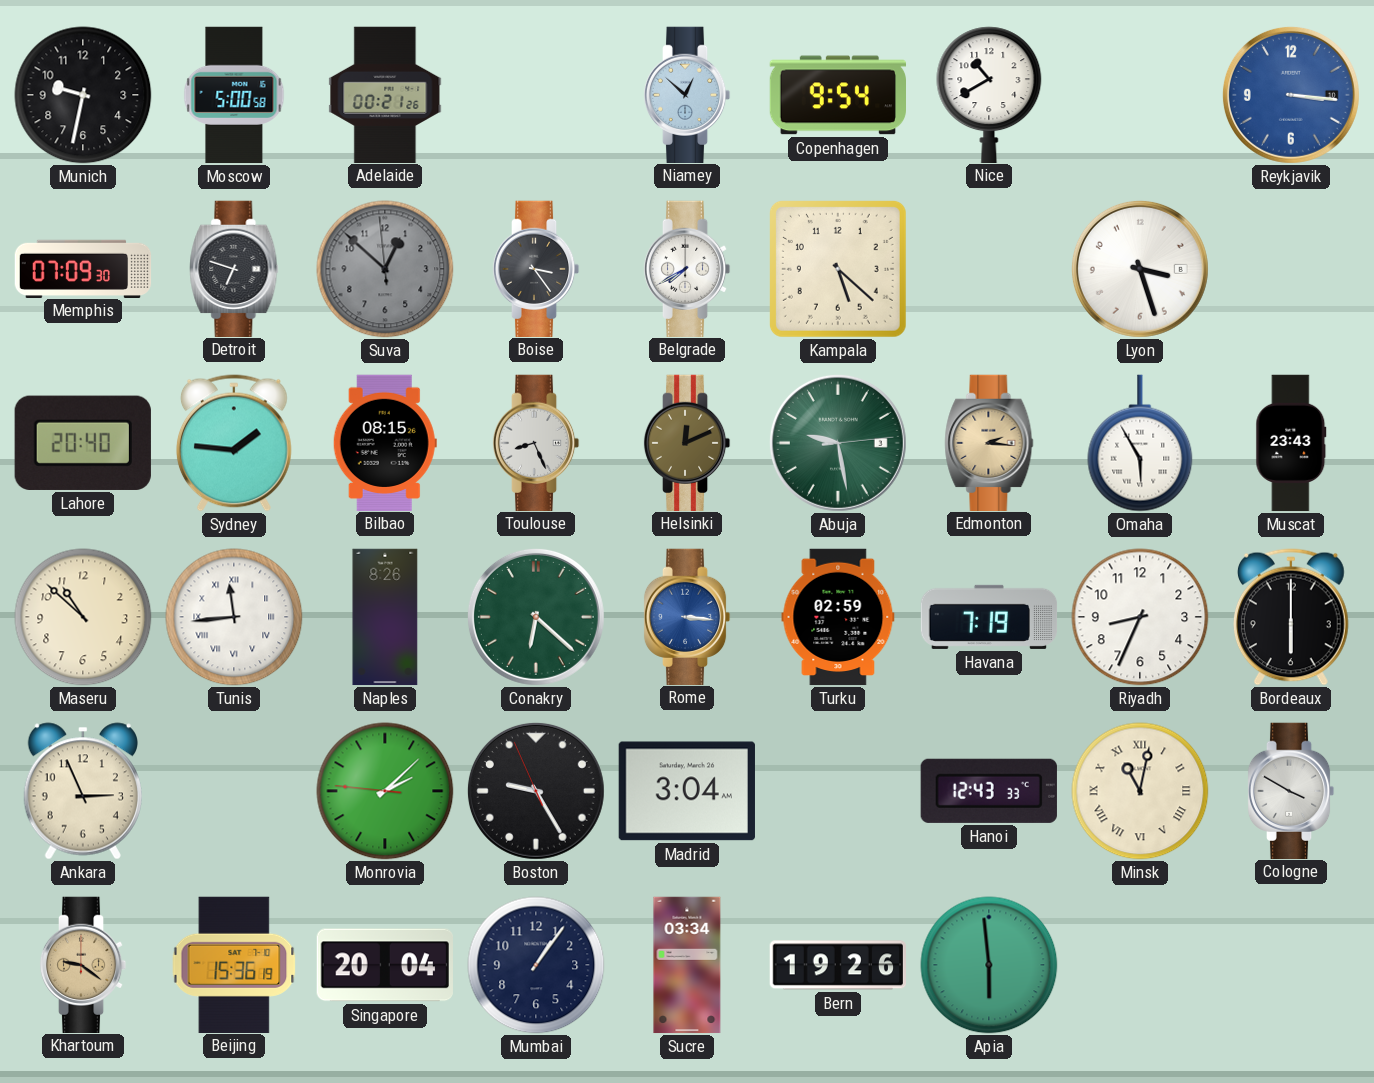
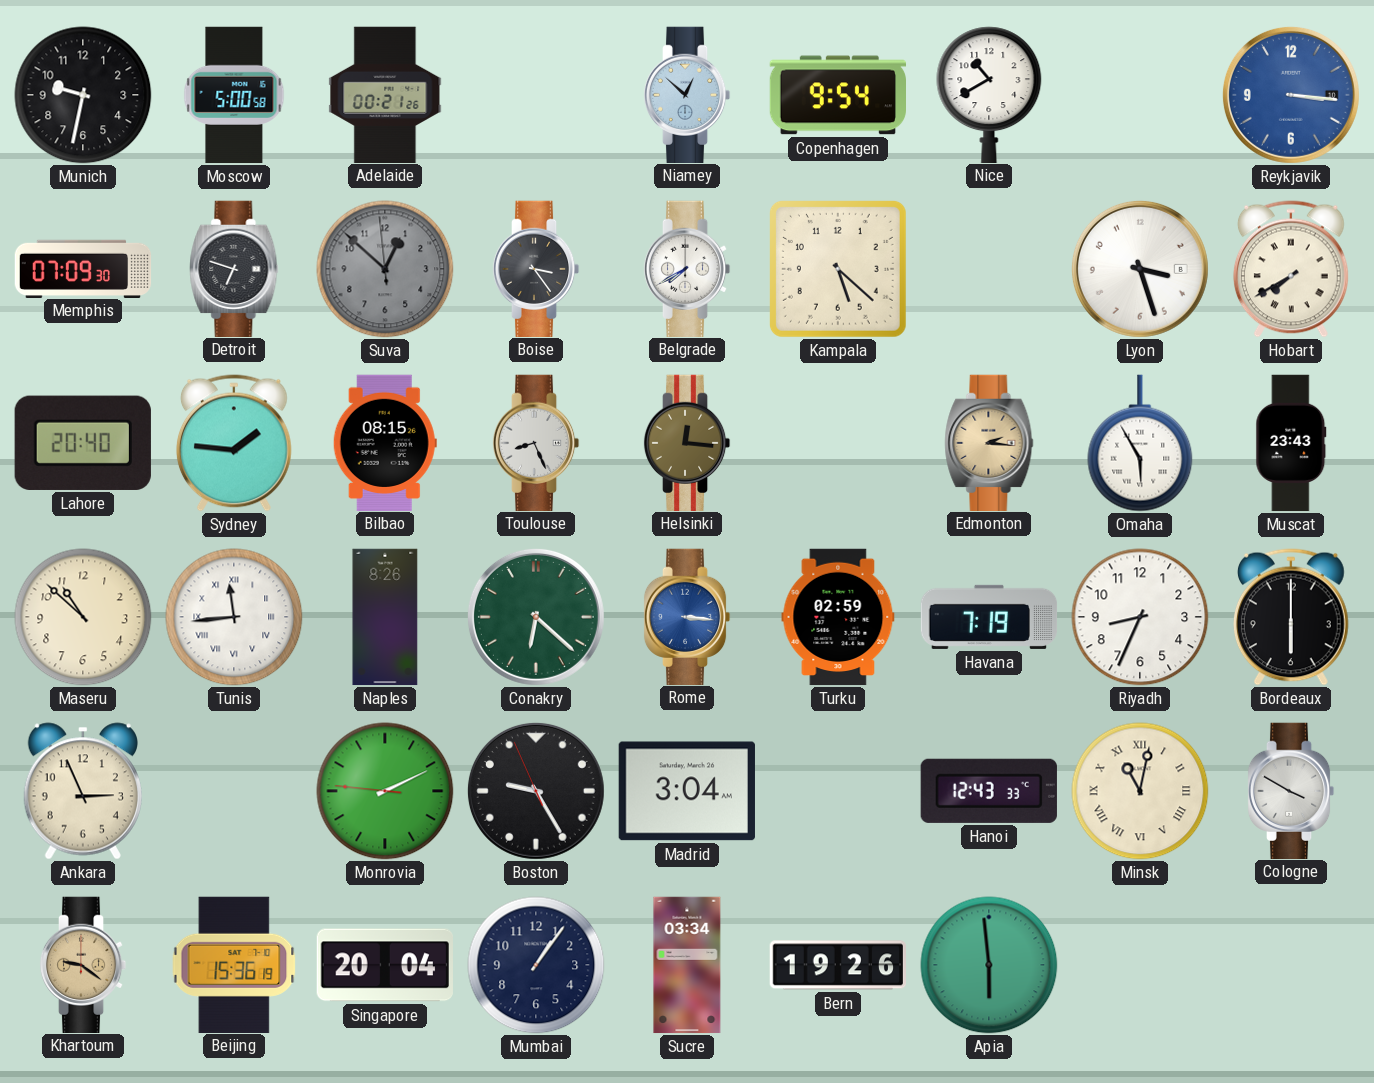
Hobart: none -> 7:40 (1291, 269)
Helsinki: 12:11 -> 12:16 (687, 442)
Abuja: 9:28 -> none (838, 443)
Monrovia: 2:07 -> 2:10 (385, 791)
